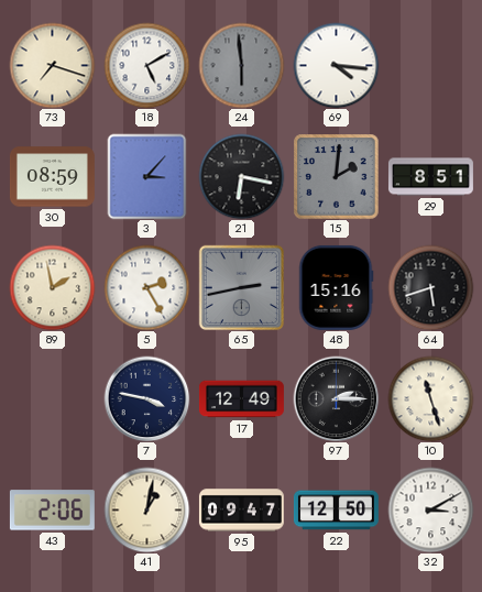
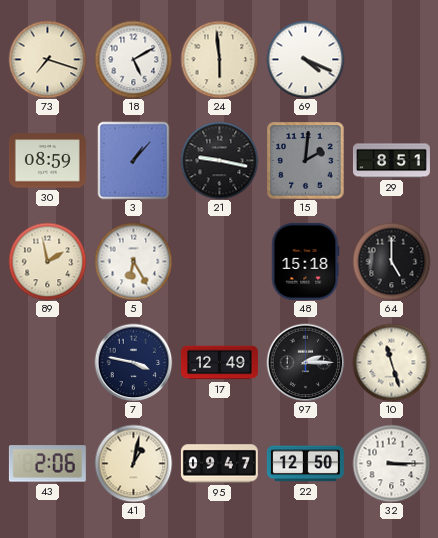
24 dial: grey -> cream (219, 59)
69: 4:16 -> 4:19 (305, 59)
3: 3:07 -> 1:07 (134, 160)
21: 6:17 -> 9:17 (219, 160)
5: 2:25 -> 6:25 (133, 261)
65: 2:43 -> none (241, 287)
48: 15:16 -> 15:18 (305, 261)
64: 5:42 -> 5:00 (391, 261)
32: 3:10 -> 3:15 (391, 463)
